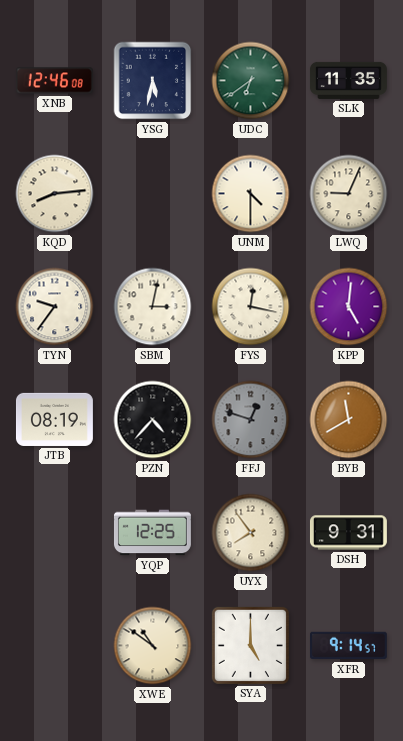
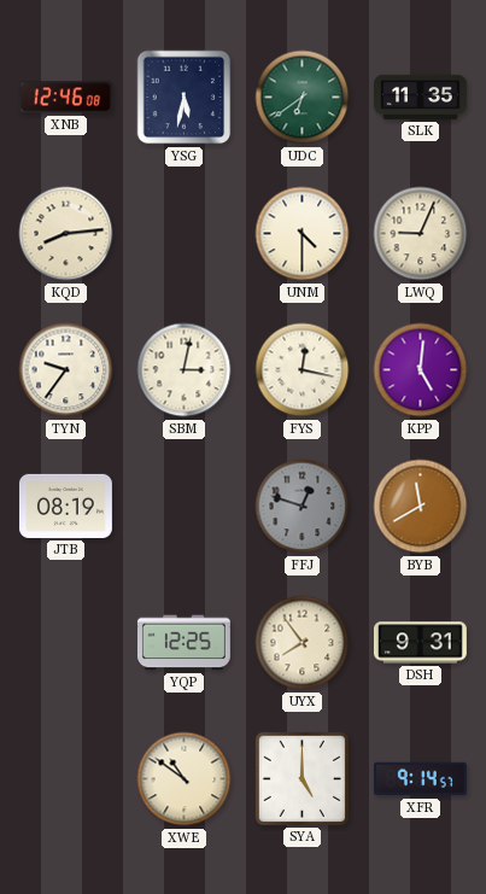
PZN: 4:37 -> none (153, 420)
